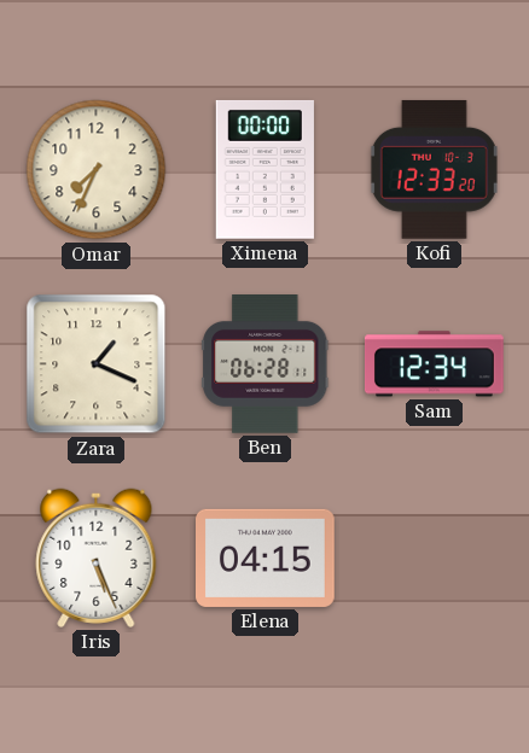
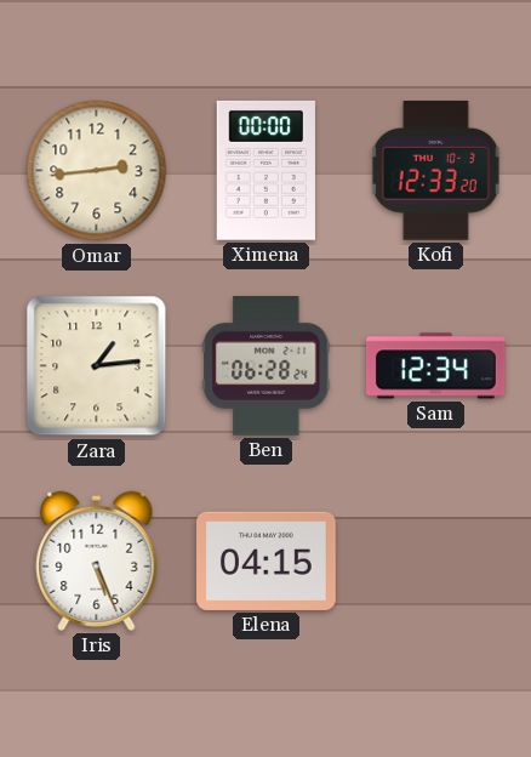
Omar: 7:34 -> 2:44 (97, 171)
Zara: 1:19 -> 1:14 (97, 366)
Ben: 06:28:11 -> 06:28:24 (267, 366)
